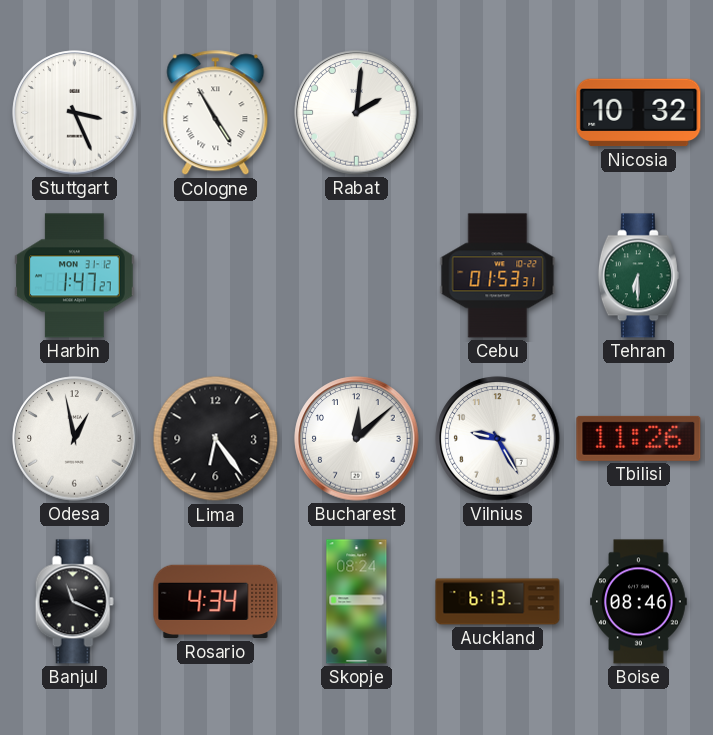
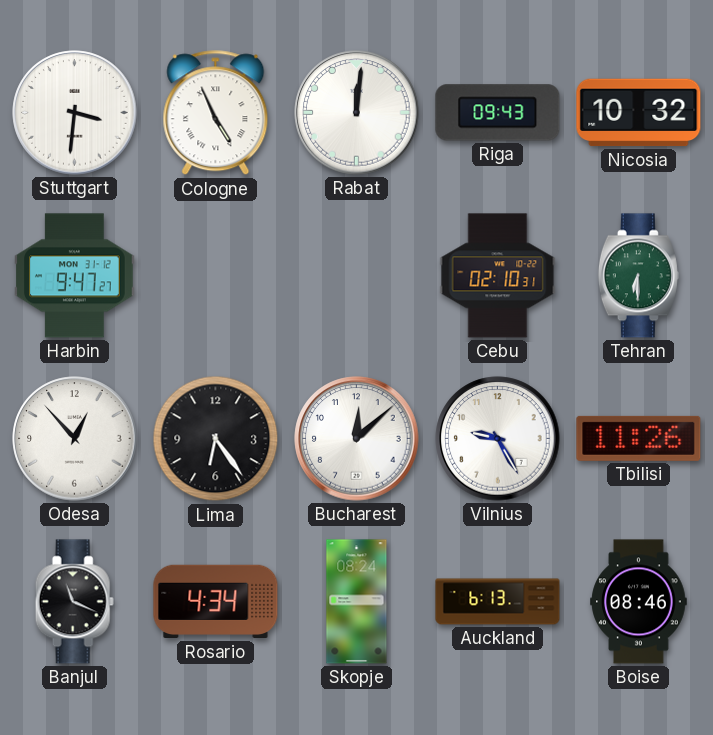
Stuttgart: 3:26 -> 3:31 (75, 113)
Cologne: 4:55 -> 4:56 (216, 113)
Rabat: 2:01 -> 12:01 (357, 113)
Riga: none -> 09:43 (498, 113)
Harbin: 1:47 -> 9:47 (75, 276)
Cebu: 01:53 -> 02:10 (498, 276)
Odesa: 12:58 -> 12:53 (75, 439)
